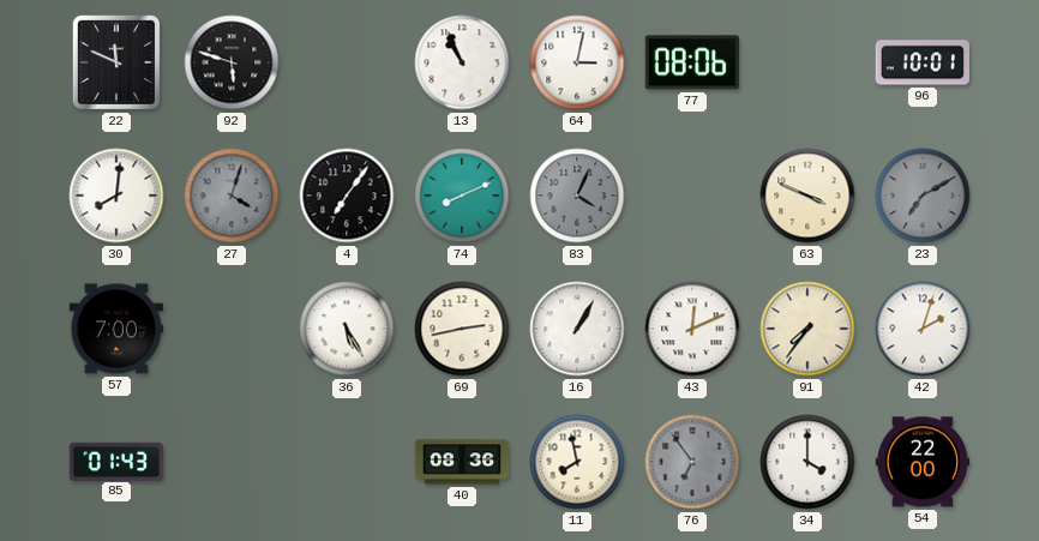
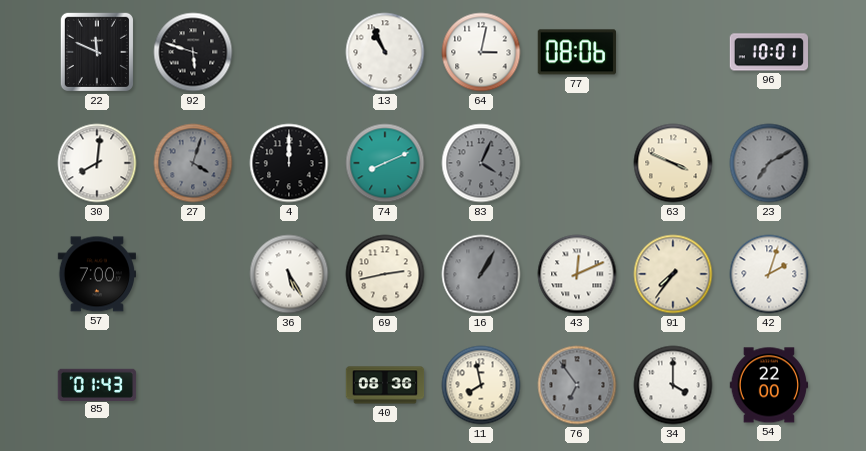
4: 7:06 -> 12:00 (289, 163)
16 dial: white -> grey (481, 274)
